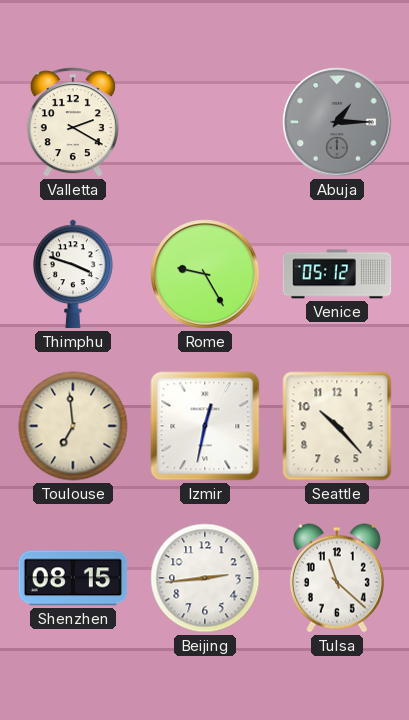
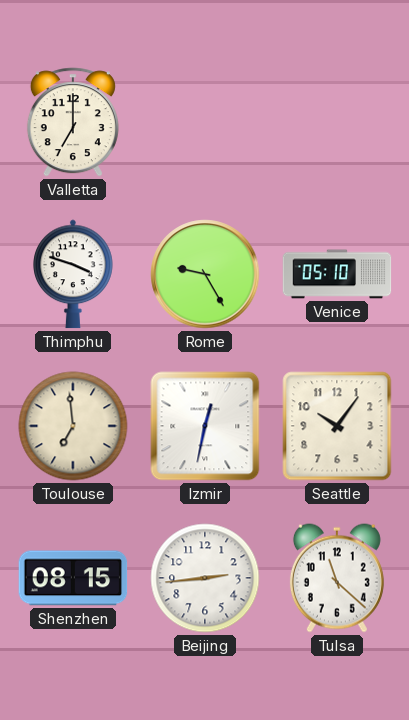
Valletta: 2:20 -> 7:00 (73, 122)
Abuja: 1:15 -> none (337, 122)
Venice: 05:12 -> 05:10 (337, 274)
Seattle: 10:23 -> 10:06 (337, 426)
